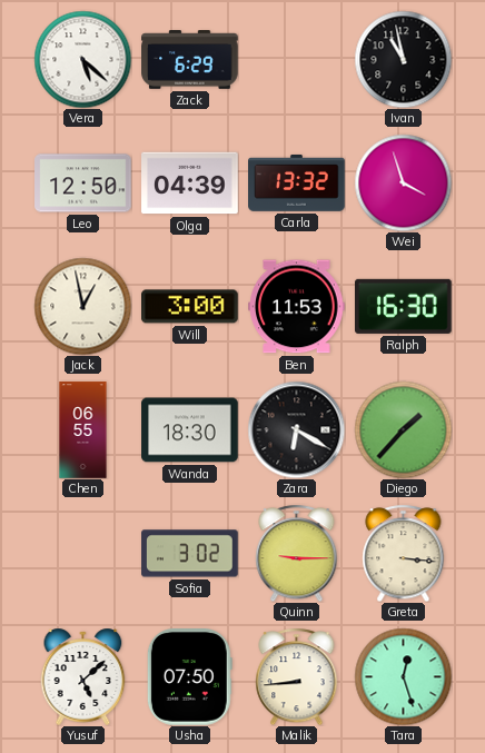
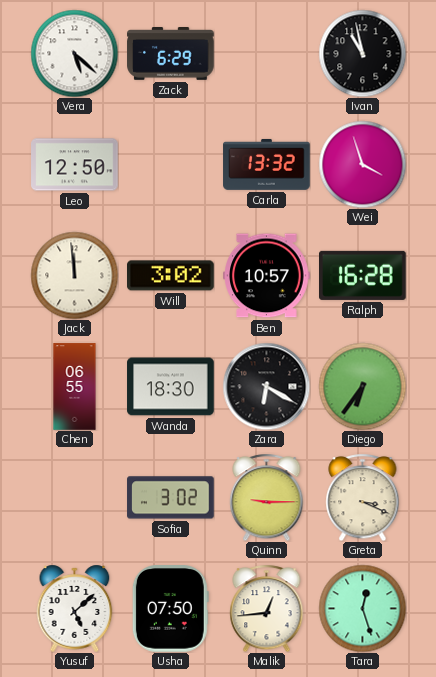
Olga: 04:39 -> none (190, 184)
Jack: 12:58 -> 11:59 (74, 275)
Will: 3:00 -> 3:02 (171, 276)
Ben: 11:53 -> 10:57 (267, 276)
Ralph: 16:30 -> 16:28 (363, 275)
Diego: 1:37 -> 6:36 (362, 386)
Greta: 3:16 -> 3:19 (363, 497)
Malik: 8:44 -> 12:44 (267, 608)
